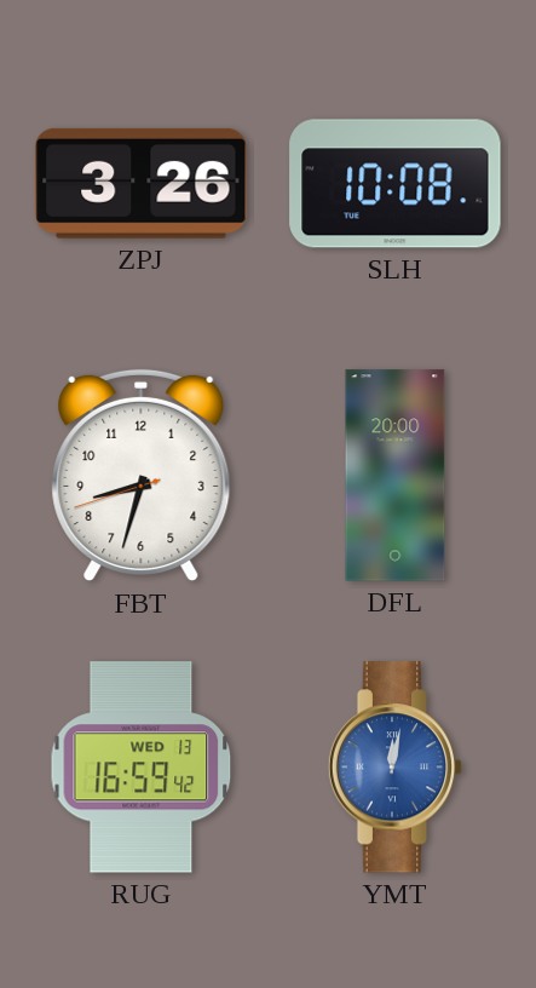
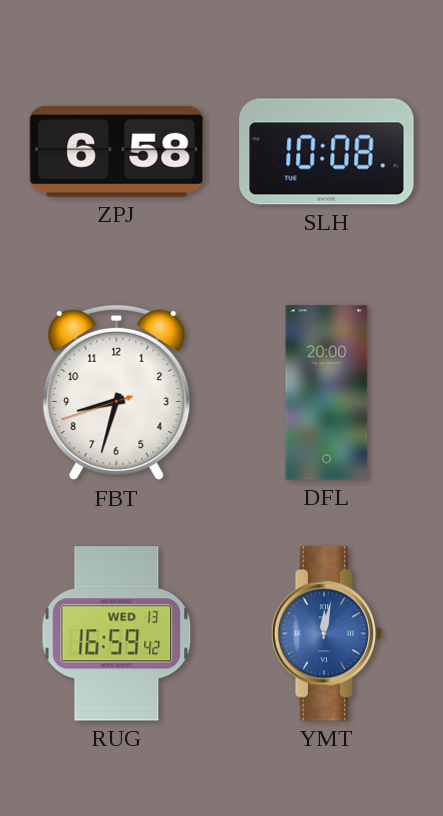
ZPJ: 3:26 -> 6:58 (117, 151)
